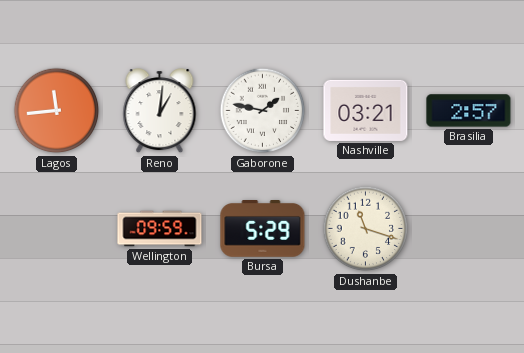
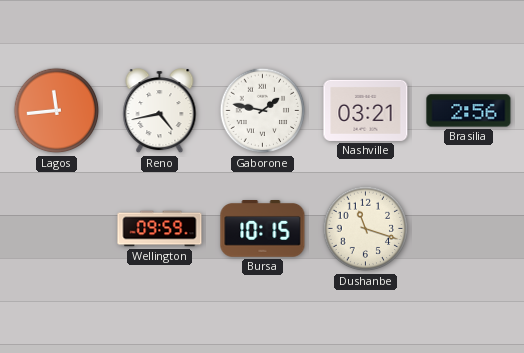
Reno: 1:01 -> 4:43 (160, 111)
Brasilia: 2:57 -> 2:56 (469, 111)
Bursa: 5:29 -> 10:15 (263, 229)
